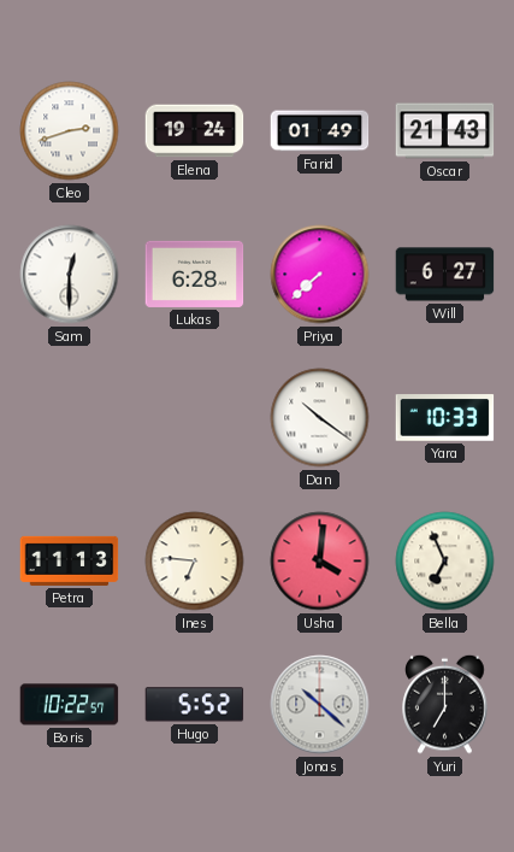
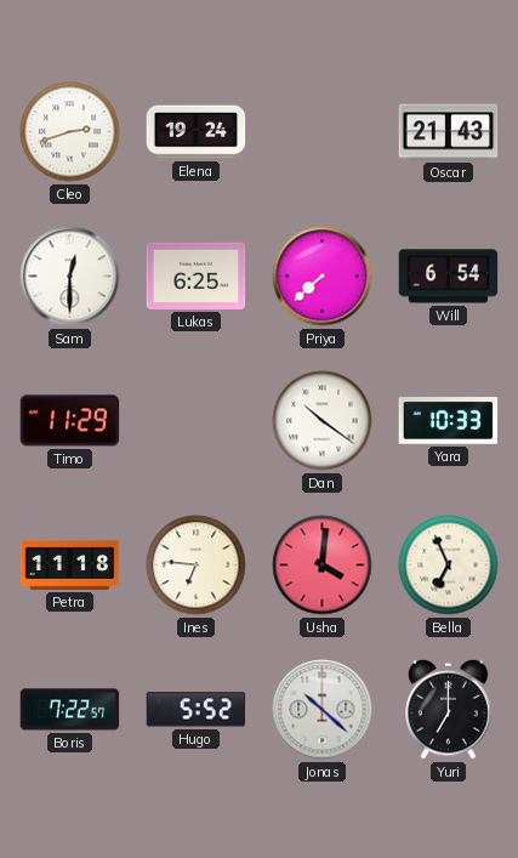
Farid: 01:49 -> none (320, 131)
Lukas: 6:28 -> 6:25 (197, 275)
Will: 6:27 -> 6:54 (449, 277)
Timo: none -> 11:29 (70, 421)
Petra: 11:13 -> 11:18 (70, 564)
Boris: 10:22 -> 7:22 (70, 710)
